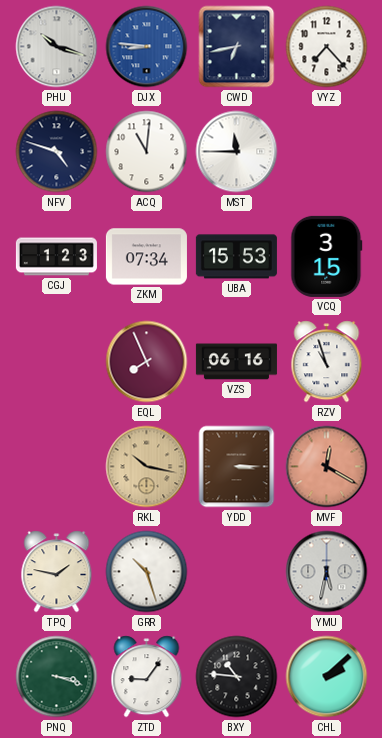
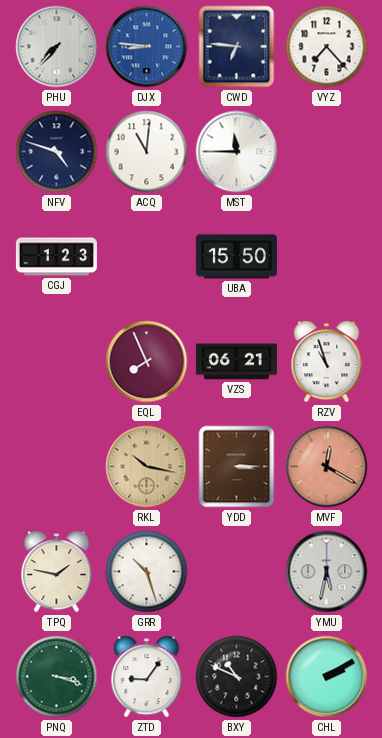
PHU: 10:18 -> 7:37 (57, 47)
CWD: 6:43 -> 6:46 (237, 47)
ZKM: 07:34 -> none (146, 257)
UBA: 15:53 -> 15:50 (236, 257)
VCQ: 3:15 -> none (327, 256)
VZS: 06:16 -> 06:21 (236, 362)
BXY: 10:46 -> 10:49 (237, 677)
CHL: 2:08 -> 2:10 (327, 677)
